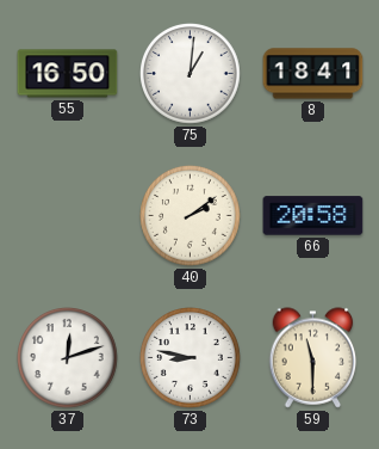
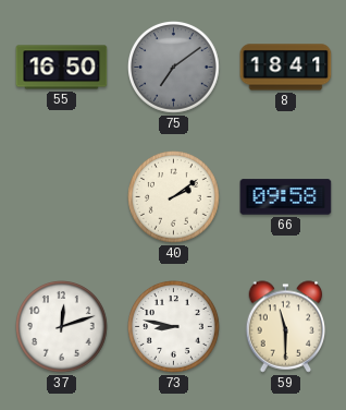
75: 1:01 -> 7:09 (174, 68)
75 dial: white -> grey (174, 68)
66: 20:58 -> 09:58 (286, 197)
